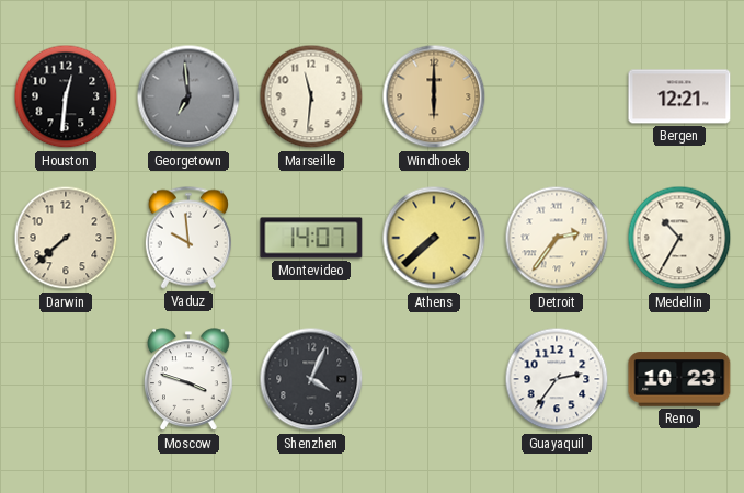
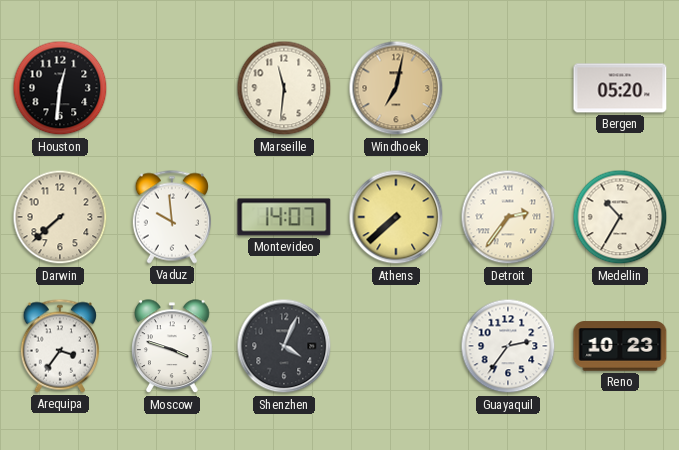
Georgetown: 6:59 -> none (188, 96)
Windhoek: 6:00 -> 7:02 (396, 88)
Bergen: 12:21 -> 05:20 (620, 88)
Arequipa: none -> 3:36 (59, 346)
